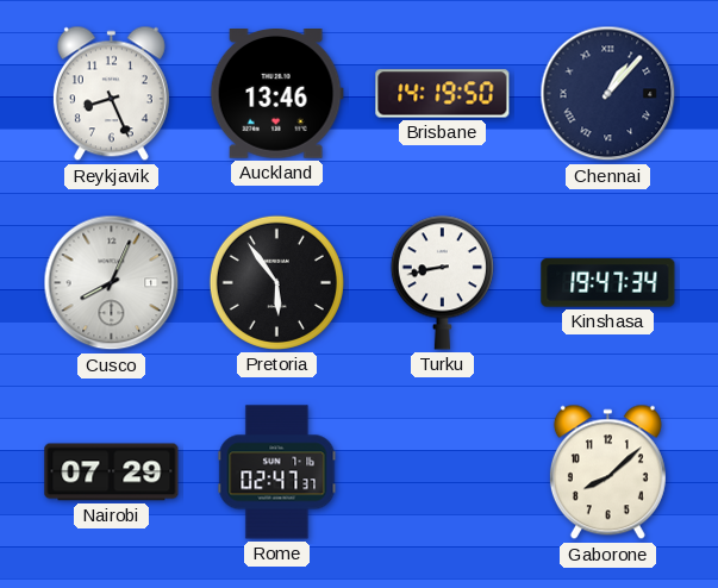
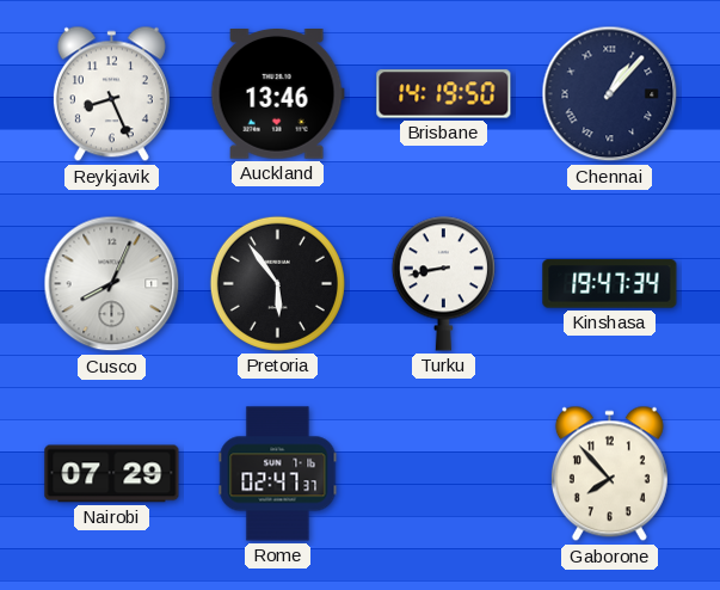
Gaborone: 8:08 -> 7:53 (609, 474)
